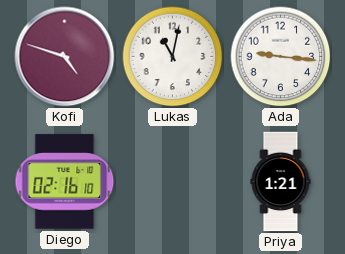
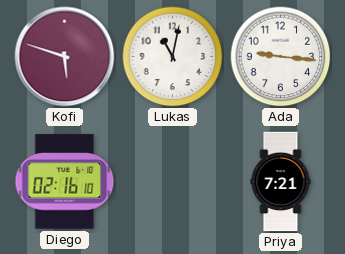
Kofi: 4:48 -> 5:48 (65, 57)
Priya: 1:21 -> 7:21 (281, 182)
